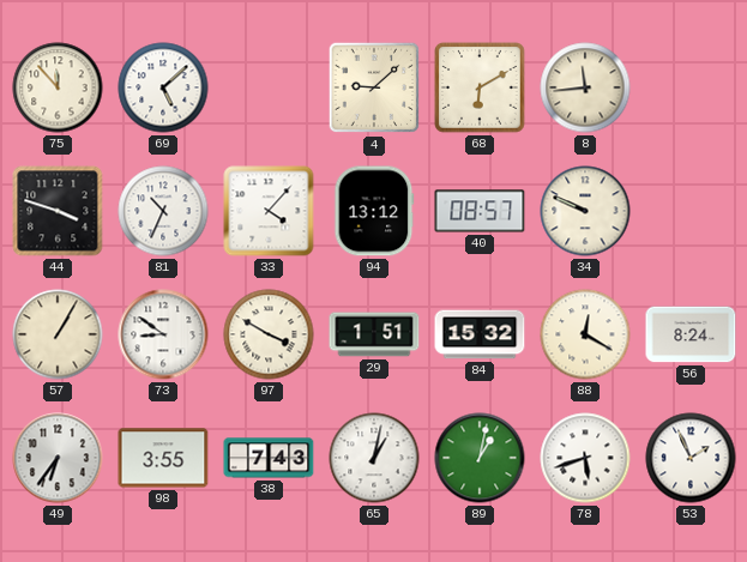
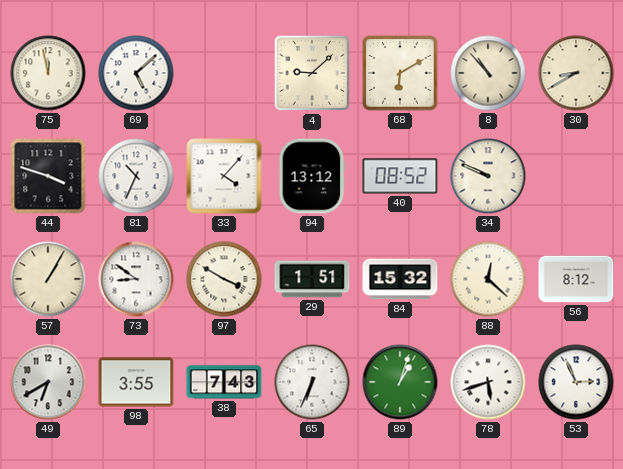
75: 11:53 -> 11:58 (48, 73)
8: 11:44 -> 10:53 (488, 73)
30: none -> 8:40 (576, 73)
40: 08:57 -> 08:52 (400, 176)
88: 12:20 -> 12:22 (488, 279)
56: 8:24 -> 8:12 (576, 279)
49: 6:36 -> 6:40 (48, 382)
65: 1:02 -> 6:34 (312, 382)
89: 1:02 -> 1:03 (400, 382)
53: 1:56 -> 2:56 (576, 382)
